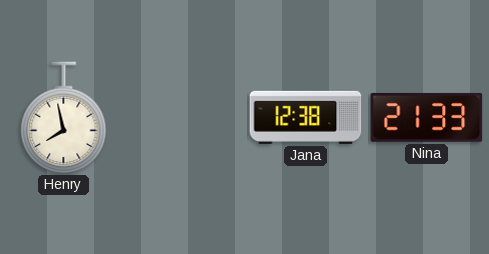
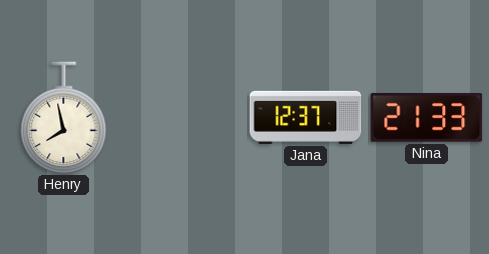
Jana: 12:38 -> 12:37 (306, 117)
